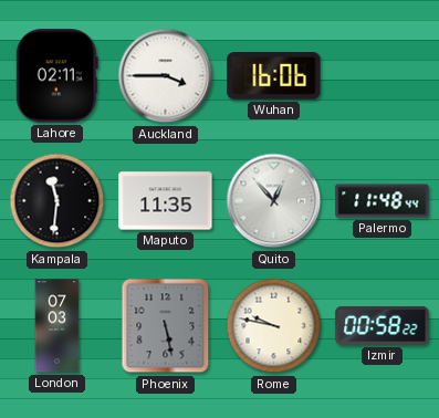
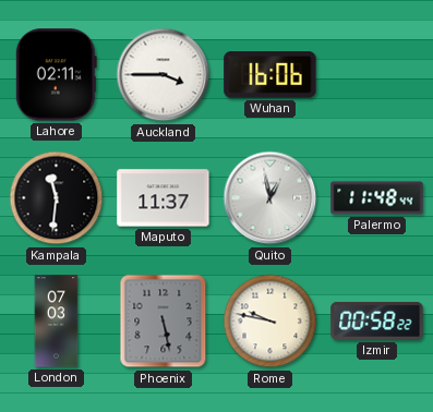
Maputo: 11:35 -> 11:37 (164, 198)
Quito: 12:53 -> 12:58 (270, 198)
